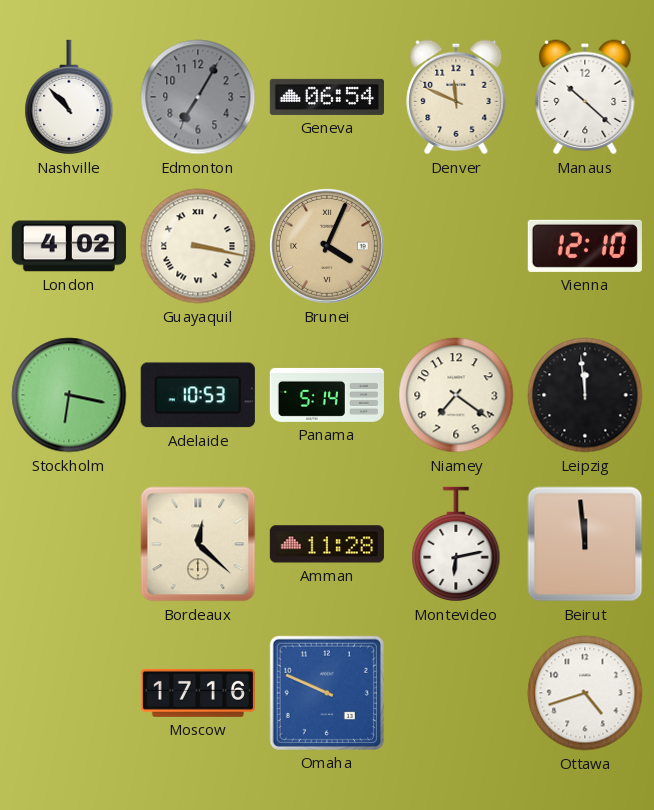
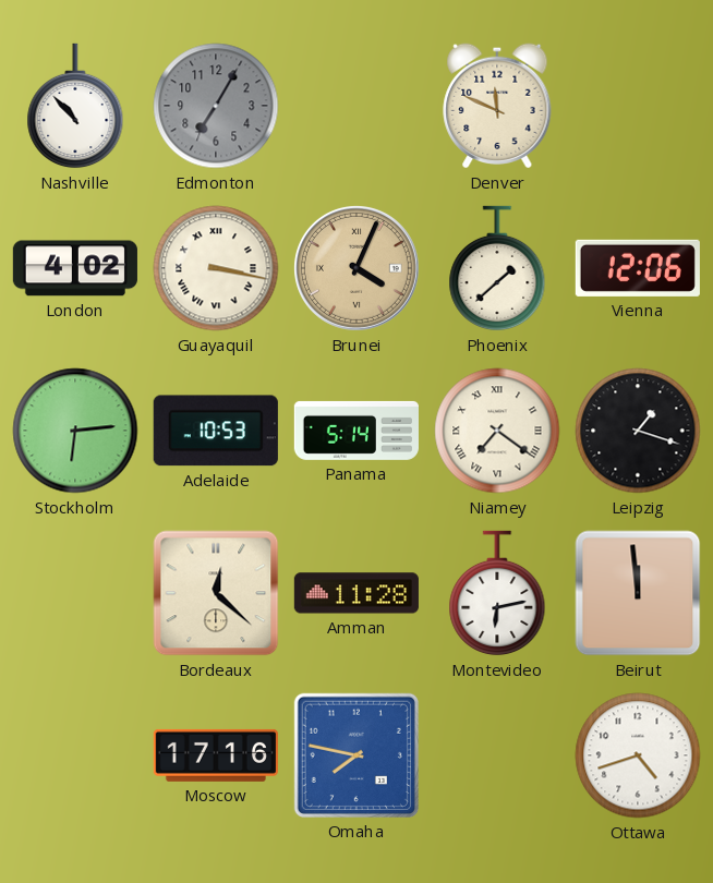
Geneva: 06:54 -> none (327, 97)
Manaus: 10:22 -> none (585, 97)
Phoenix: none -> 1:38 (497, 268)
Vienna: 12:10 -> 12:06 (638, 268)
Stockholm: 6:17 -> 6:14 (75, 431)
Niamey numerals: Arabic -> Roman (497, 431)
Leipzig: 11:59 -> 1:18 (638, 431)
Omaha: 9:49 -> 7:47 (356, 755)
